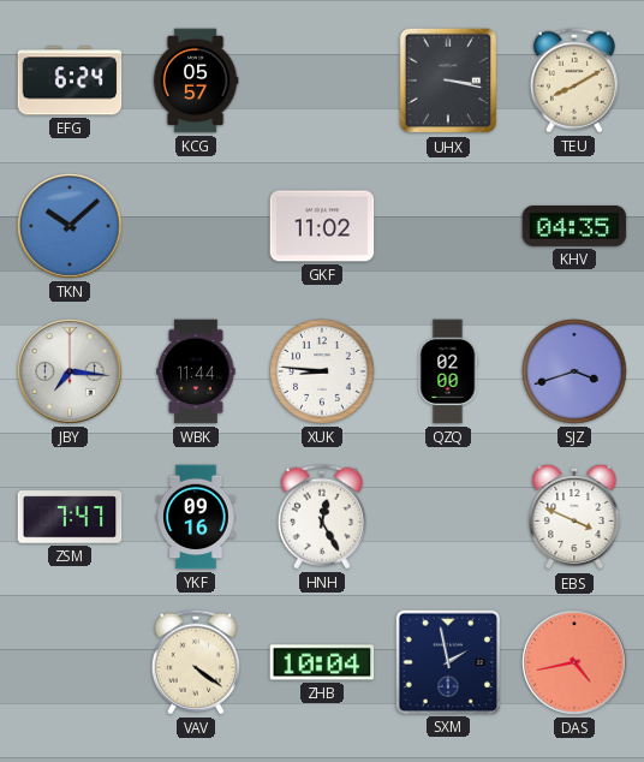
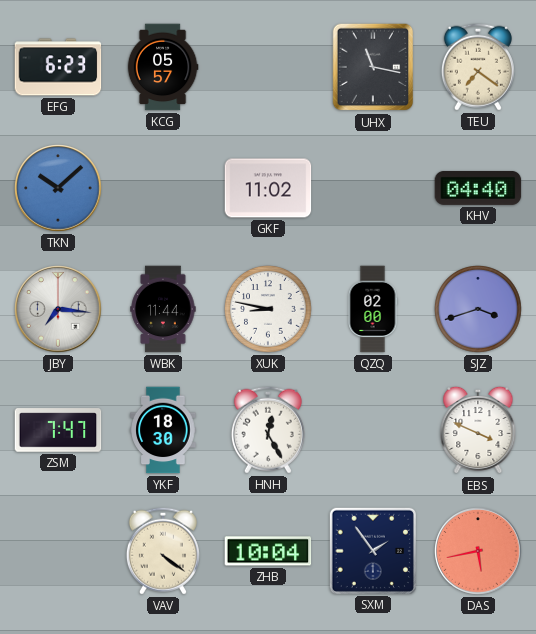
EFG: 6:24 -> 6:23 (58, 67)
UHX: 3:17 -> 11:17 (373, 67)
TEU: 8:10 -> 7:21 (478, 67)
KHV: 04:35 -> 04:40 (478, 188)
XUK: 8:46 -> 8:47 (268, 309)
YKF: 09:16 -> 18:30 (163, 430)
SXM: 1:58 -> 1:54 (372, 550)
DAS: 4:43 -> 5:43 (478, 551)
